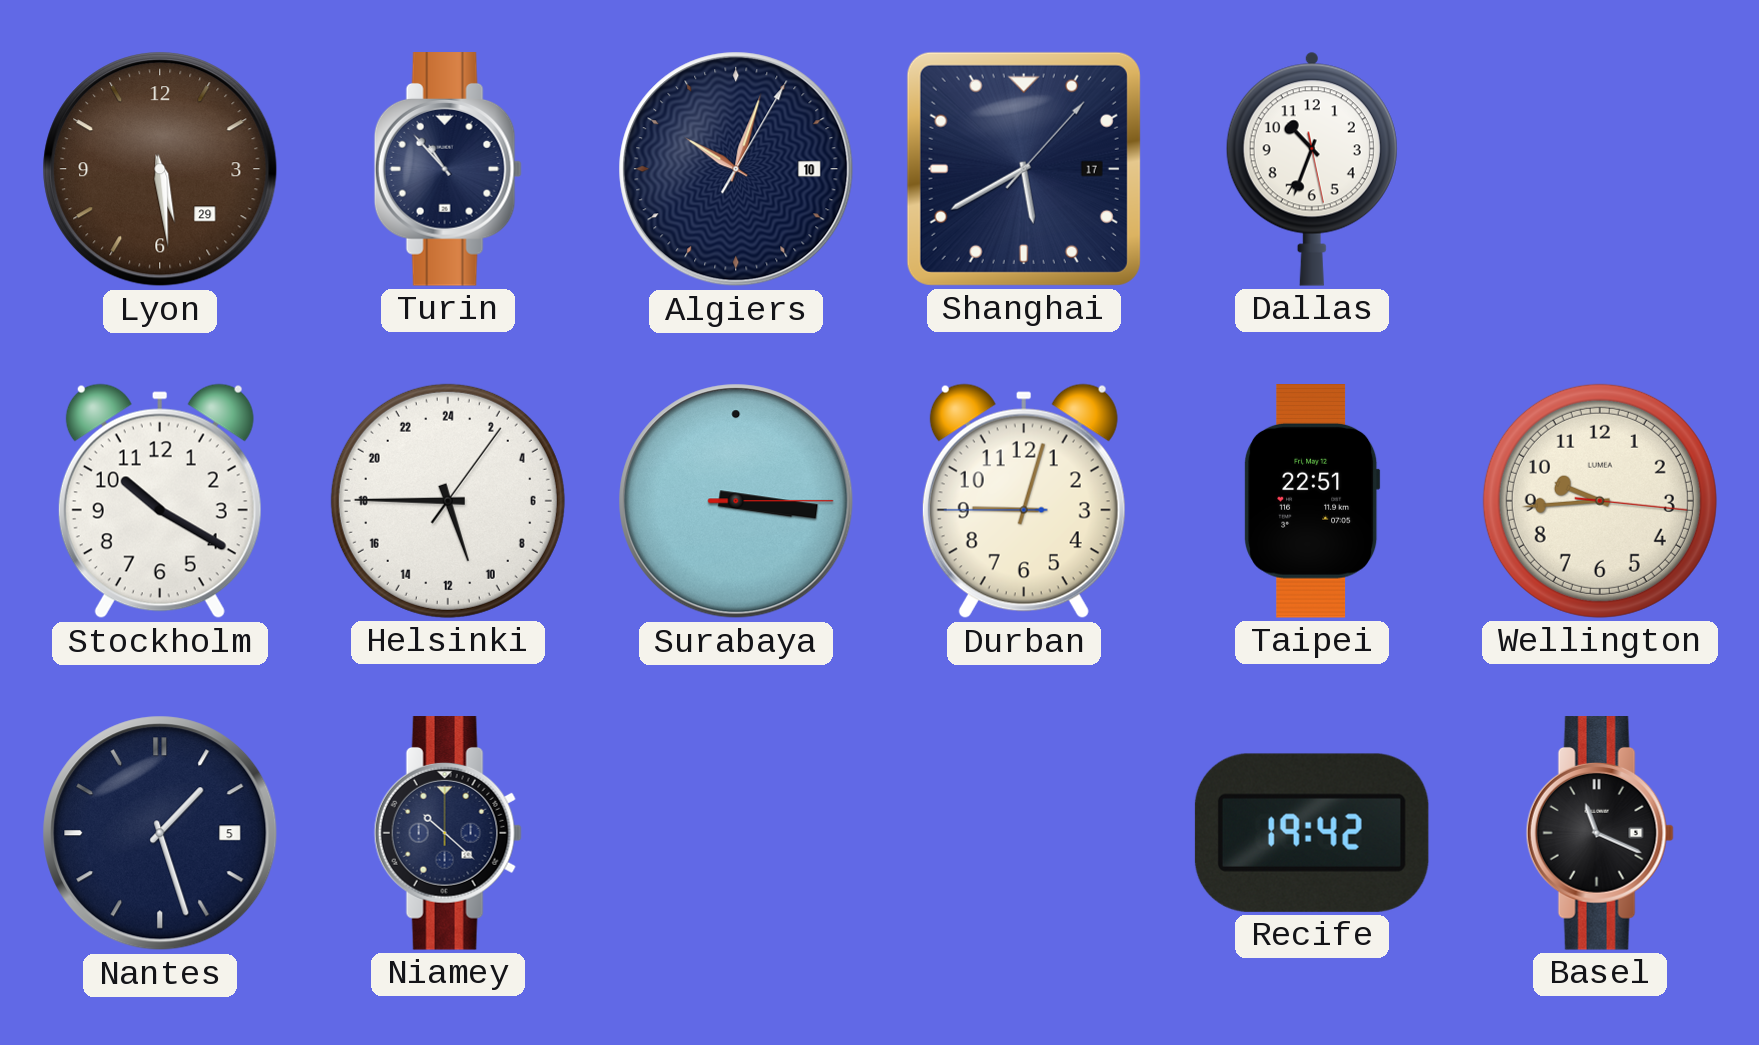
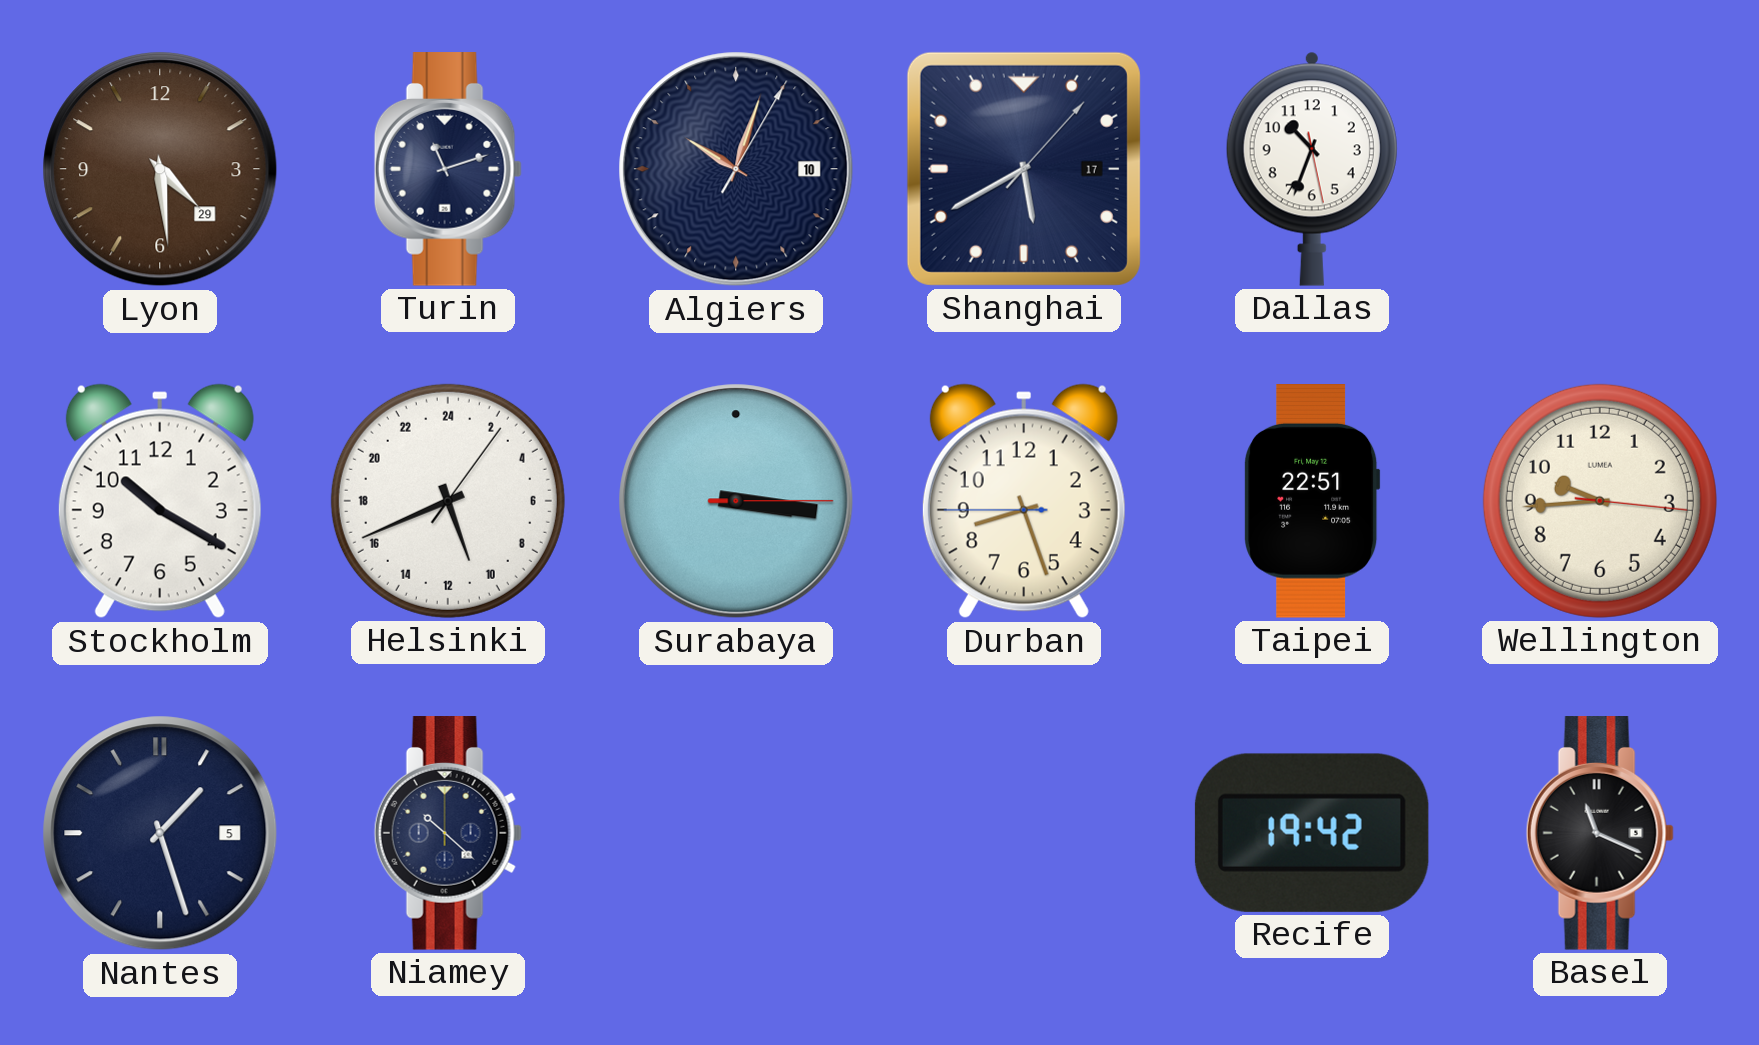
Lyon: 5:29 -> 4:29 (160, 169)
Turin: 10:53 -> 11:12 (448, 169)
Helsinki: 10:45 -> 10:41 (448, 501)
Durban: 9:02 -> 8:26 (1024, 501)
